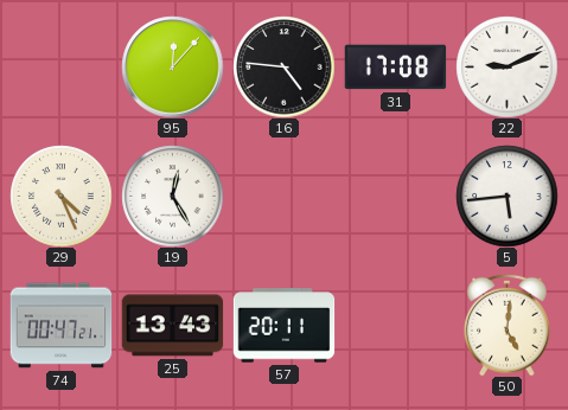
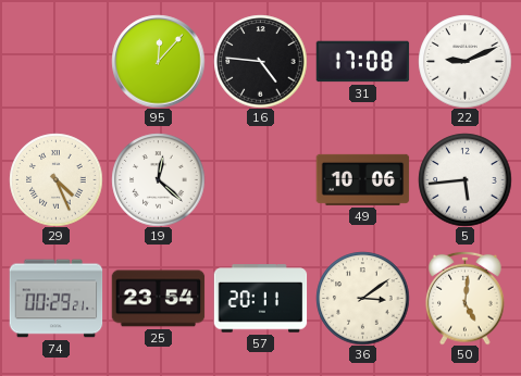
19: 12:25 -> 12:22 (158, 179)
49: none -> 10:06 (362, 179)
74: 00:47 -> 00:29 (55, 299)
25: 13:43 -> 23:54 (158, 299)
36: none -> 3:09 (362, 298)
